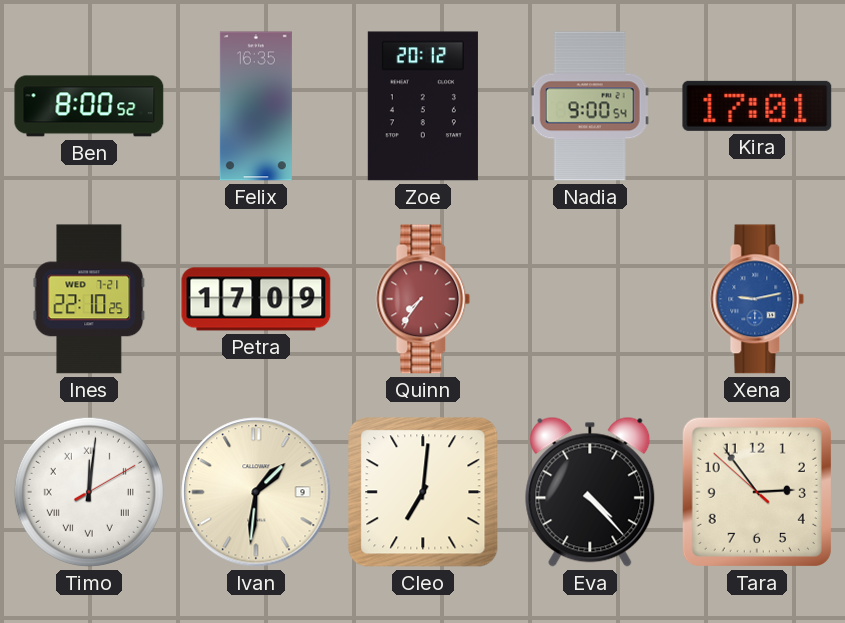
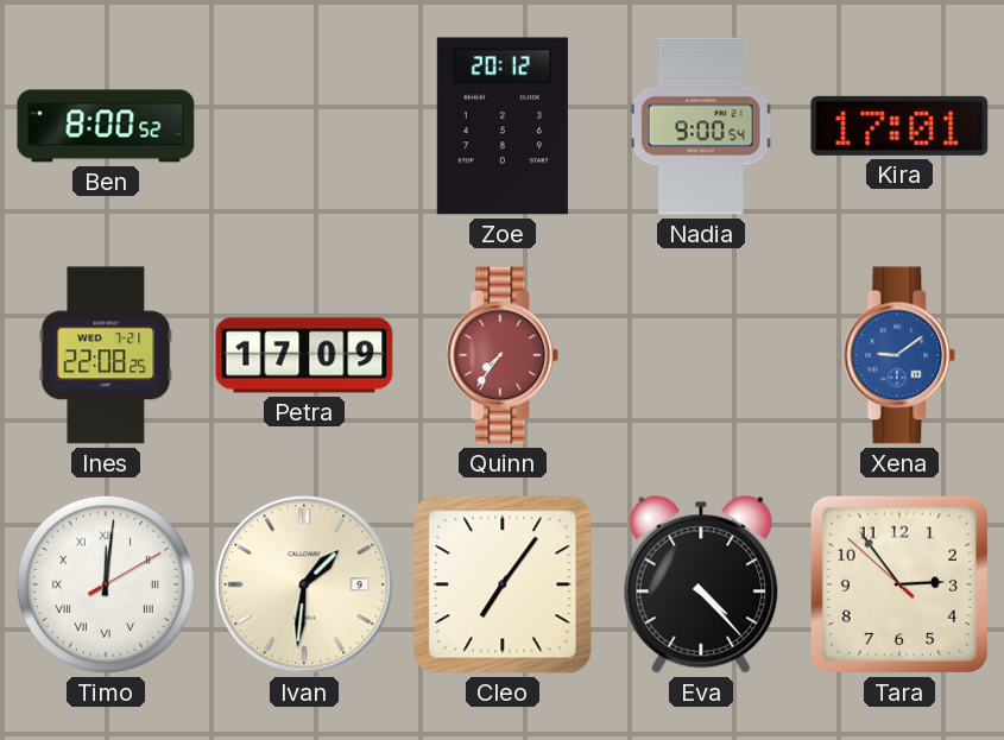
Felix: 16:35 -> none (256, 106)
Ines: 22:10 -> 22:08 (106, 355)
Xena: 9:13 -> 9:09 (899, 355)
Cleo: 7:01 -> 7:06 (503, 584)
